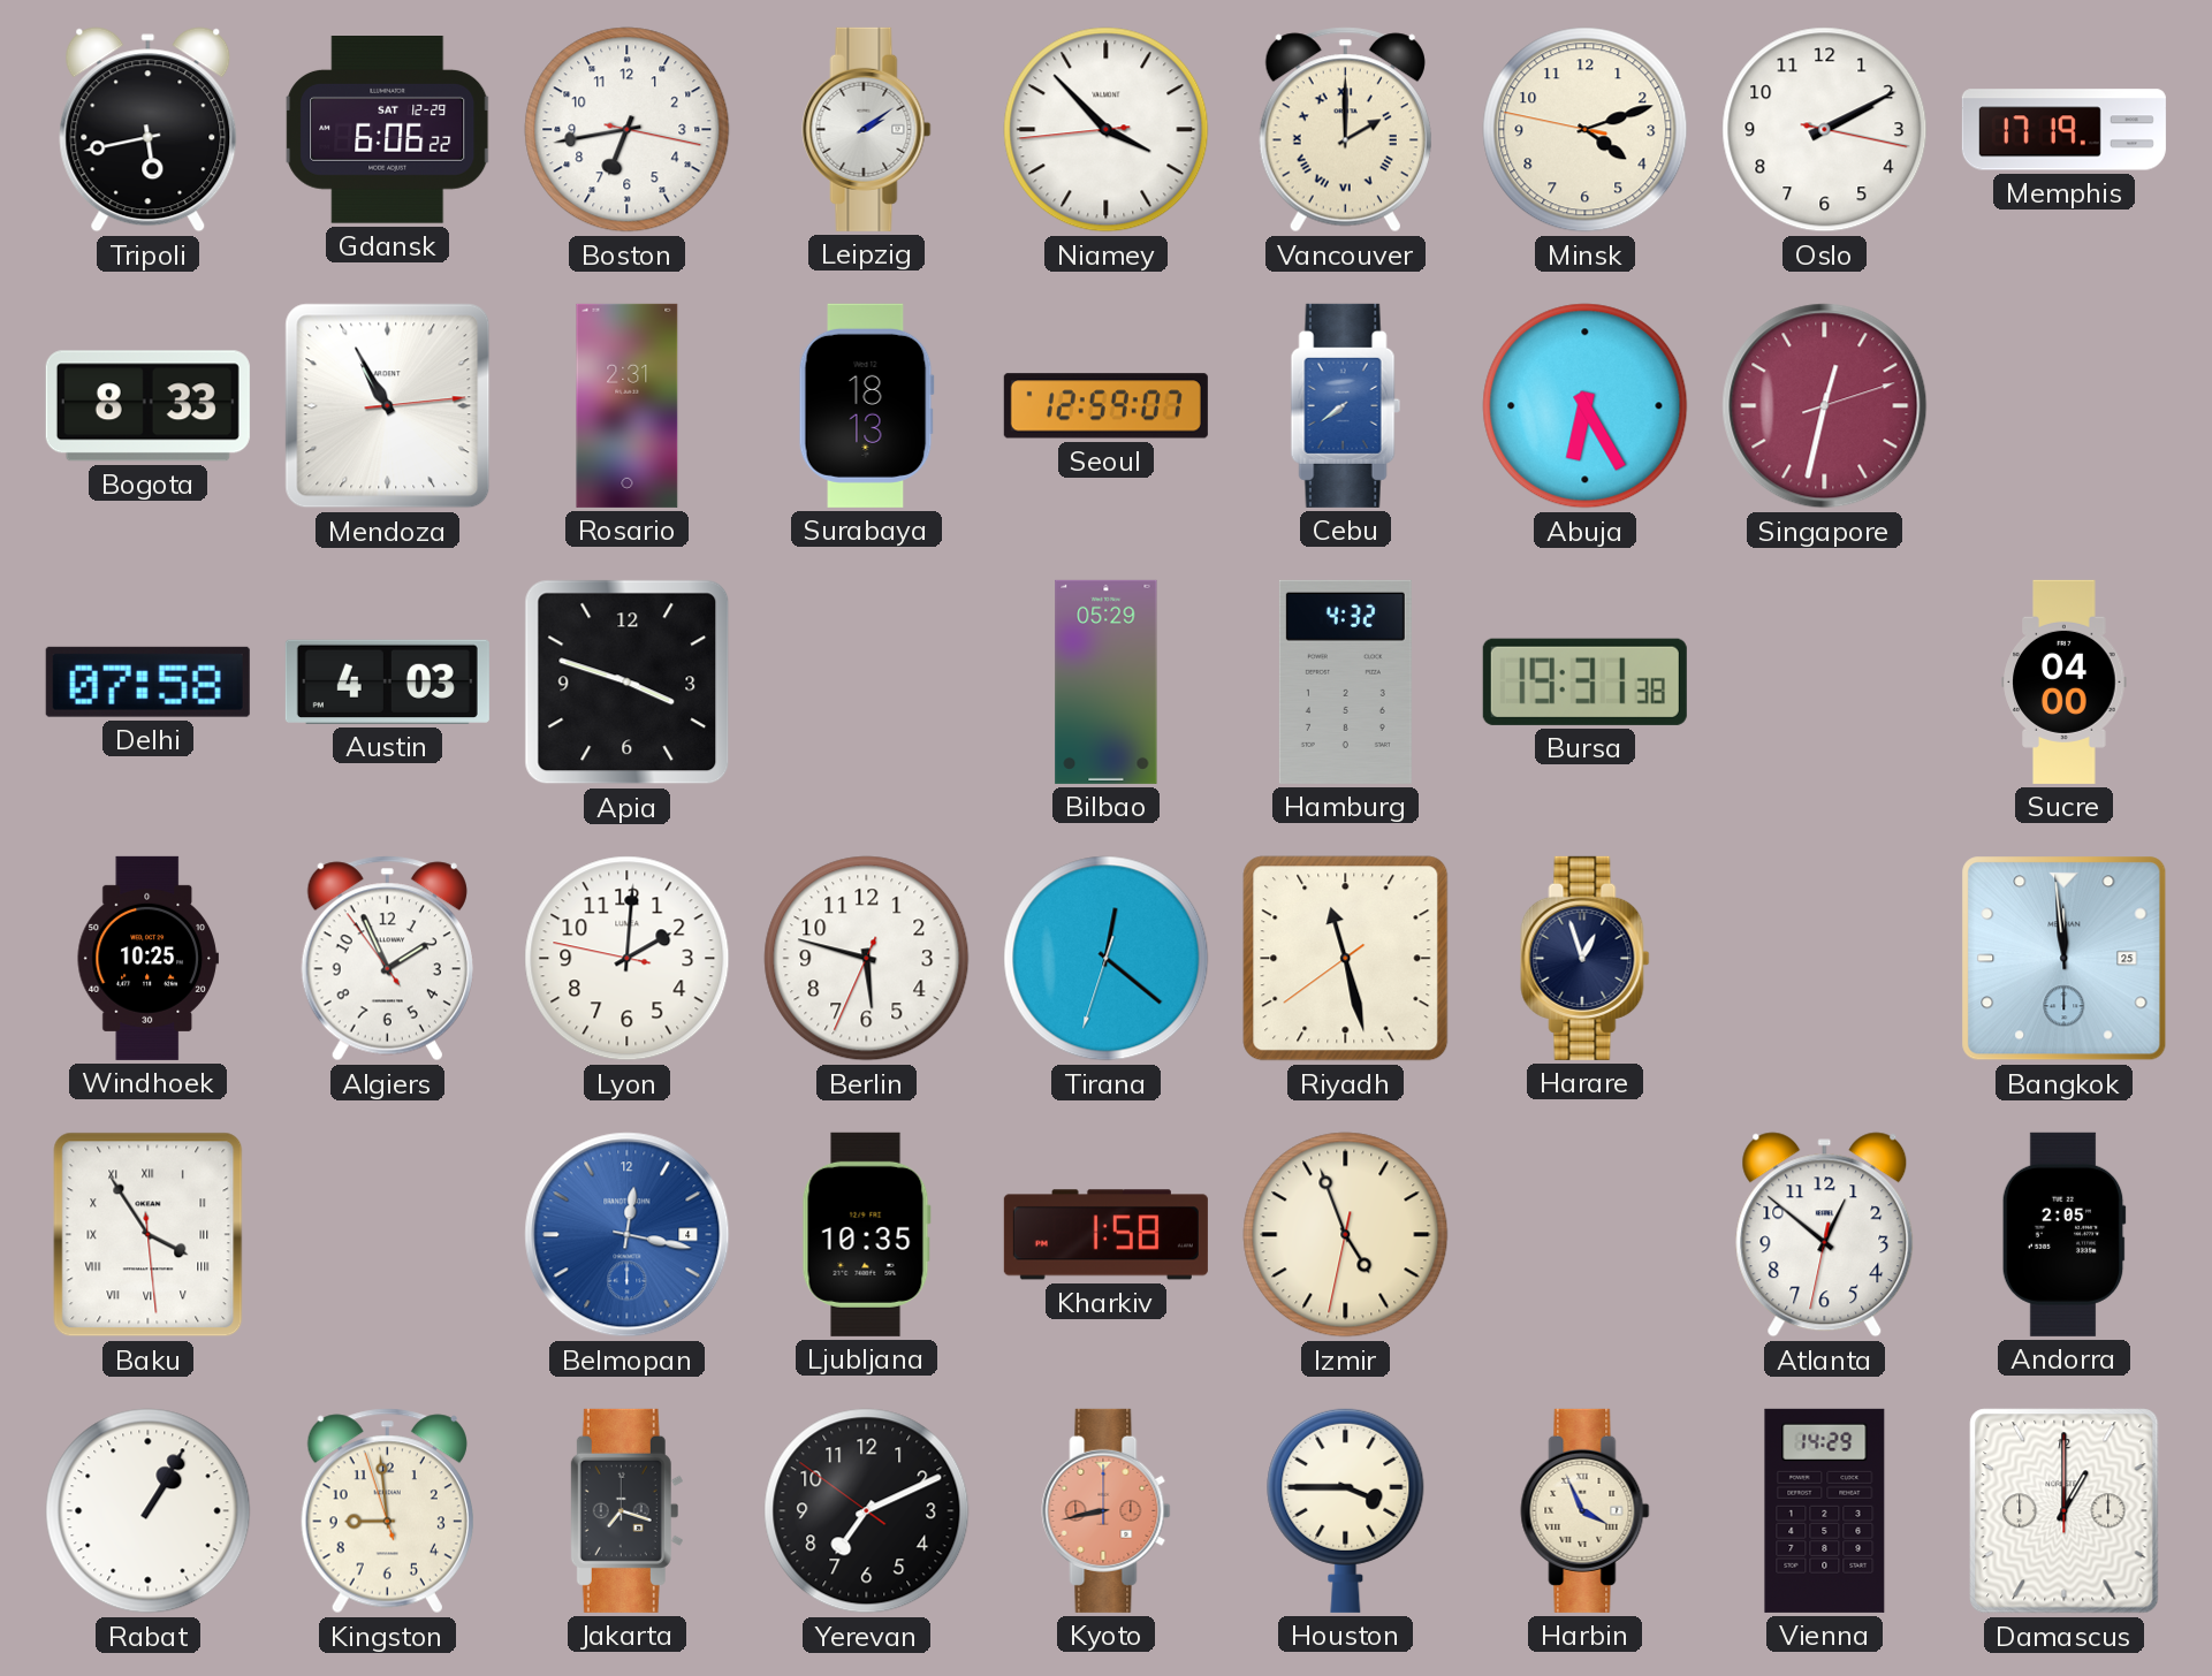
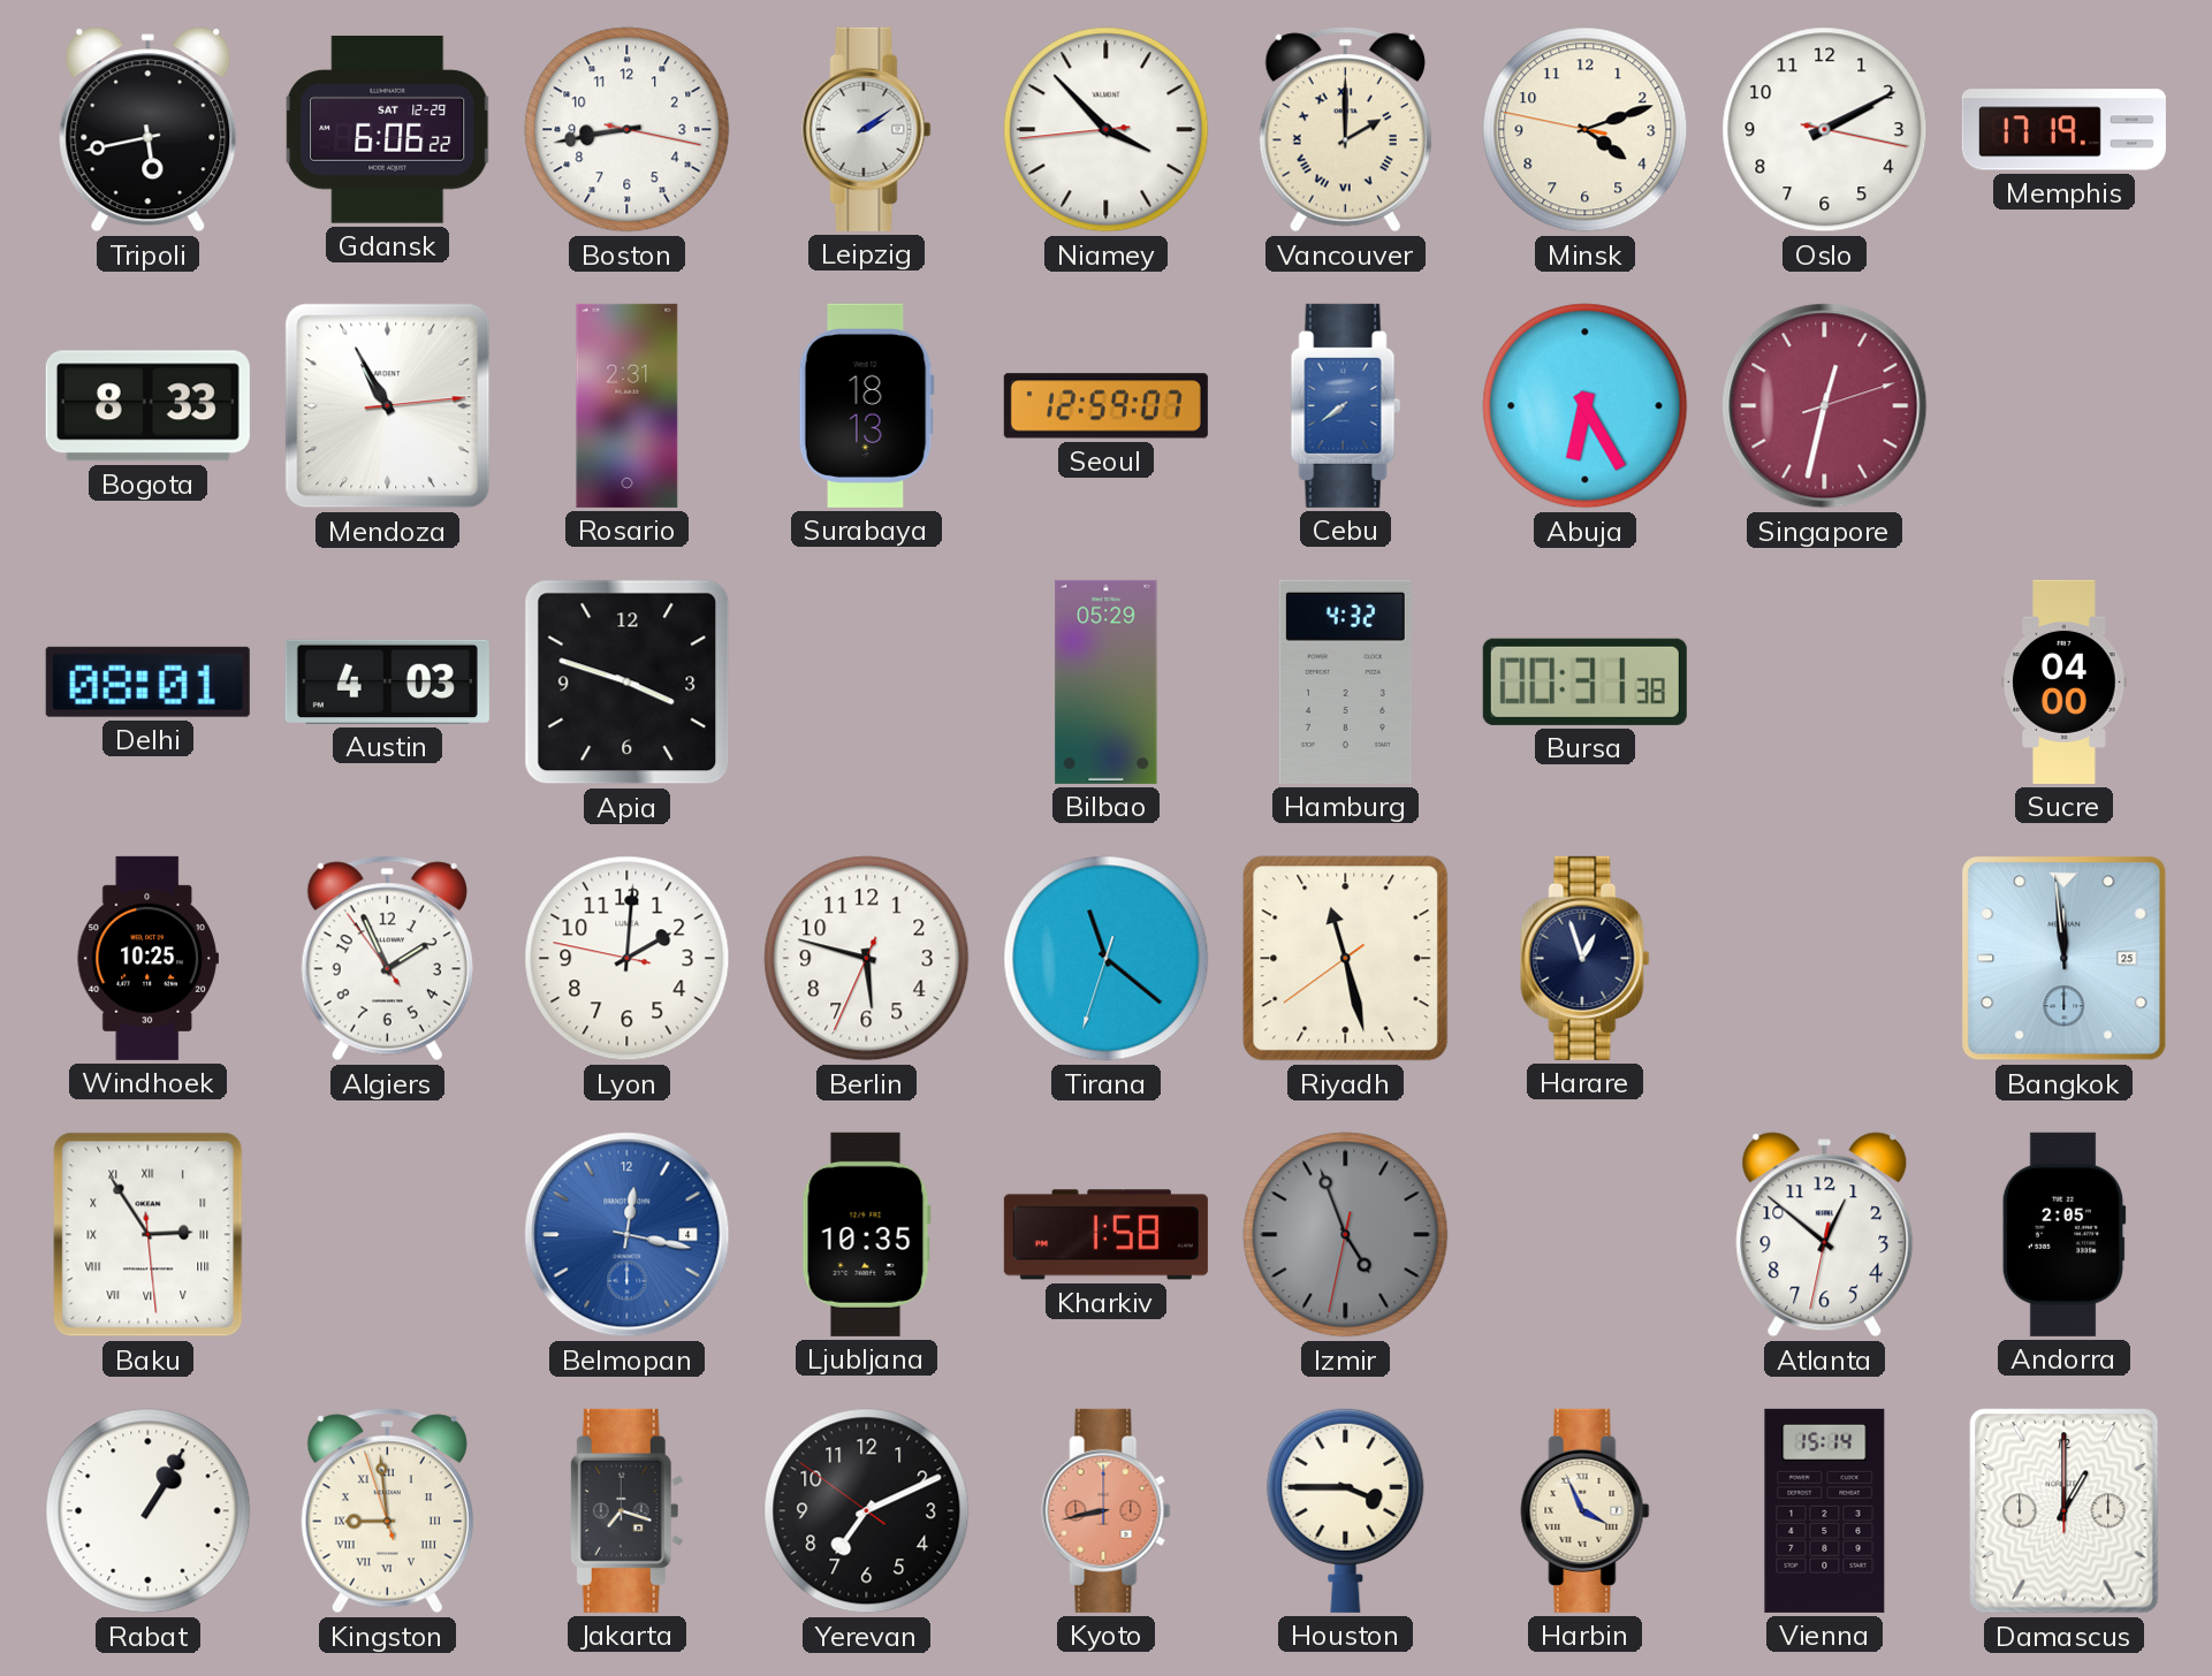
Boston: 6:43 -> 8:43 (628, 130)
Delhi: 07:58 -> 08:01 (147, 681)
Bursa: 19:31 -> 00:31 (1584, 681)
Tirana: 12:21 -> 11:21 (1107, 959)
Baku: 3:54 -> 2:54 (149, 1235)
Izmir dial: cream -> grey (1346, 1235)
Kingston numerals: Arabic -> Roman (387, 1511)
Vienna: 14:29 -> 15:14 (1825, 1510)
